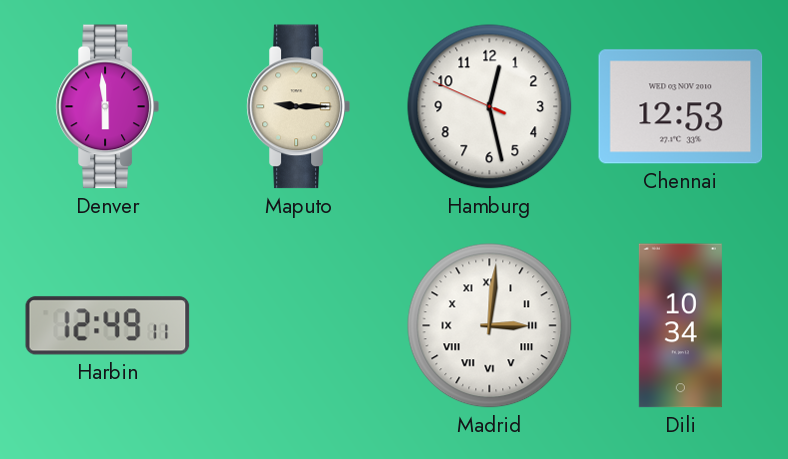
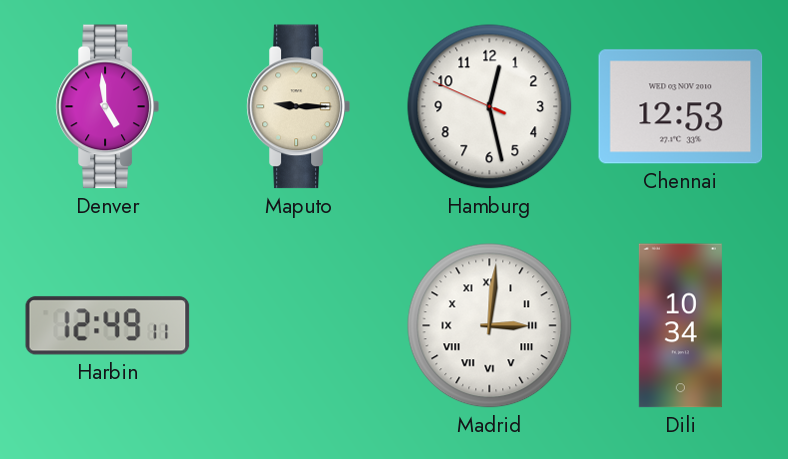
Denver: 5:59 -> 4:59 (107, 107)
